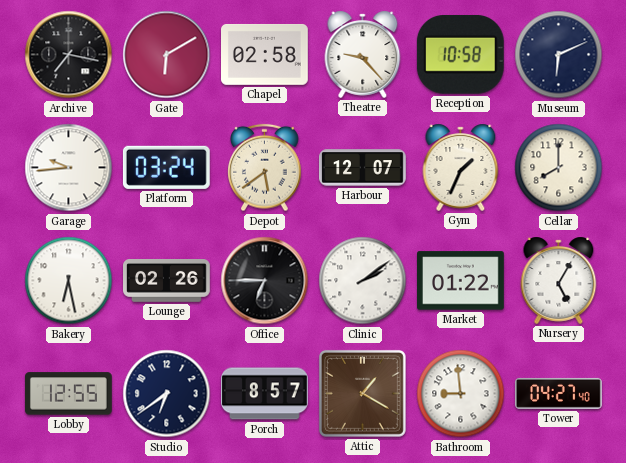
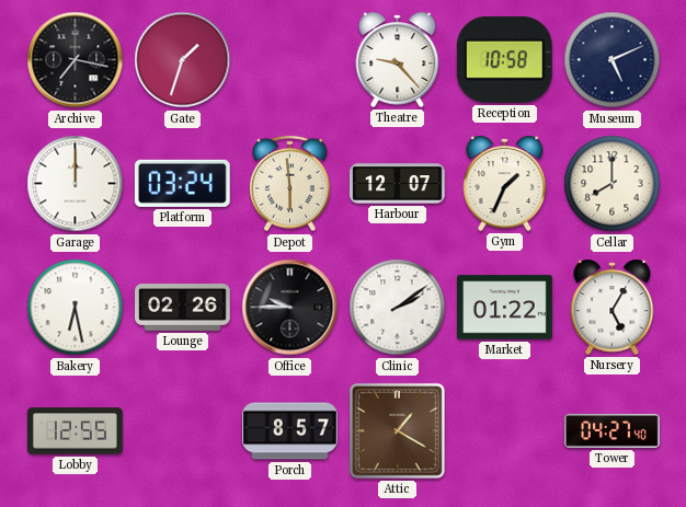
Gate: 6:10 -> 1:33 (183, 60)
Chapel: 02:58 -> none (265, 54)
Museum: 6:11 -> 5:11 (613, 60)
Garage: 9:44 -> 12:00 (76, 184)
Depot: 5:39 -> 5:59 (290, 184)
Office: 6:45 -> 9:45 (290, 308)
Studio: 6:39 -> none (167, 394)
Bathroom: 8:59 -> none (461, 394)
